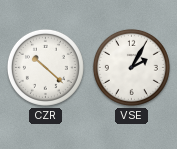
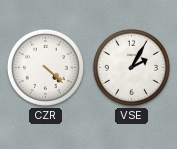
CZR: 10:22 -> 4:22 (45, 67)
